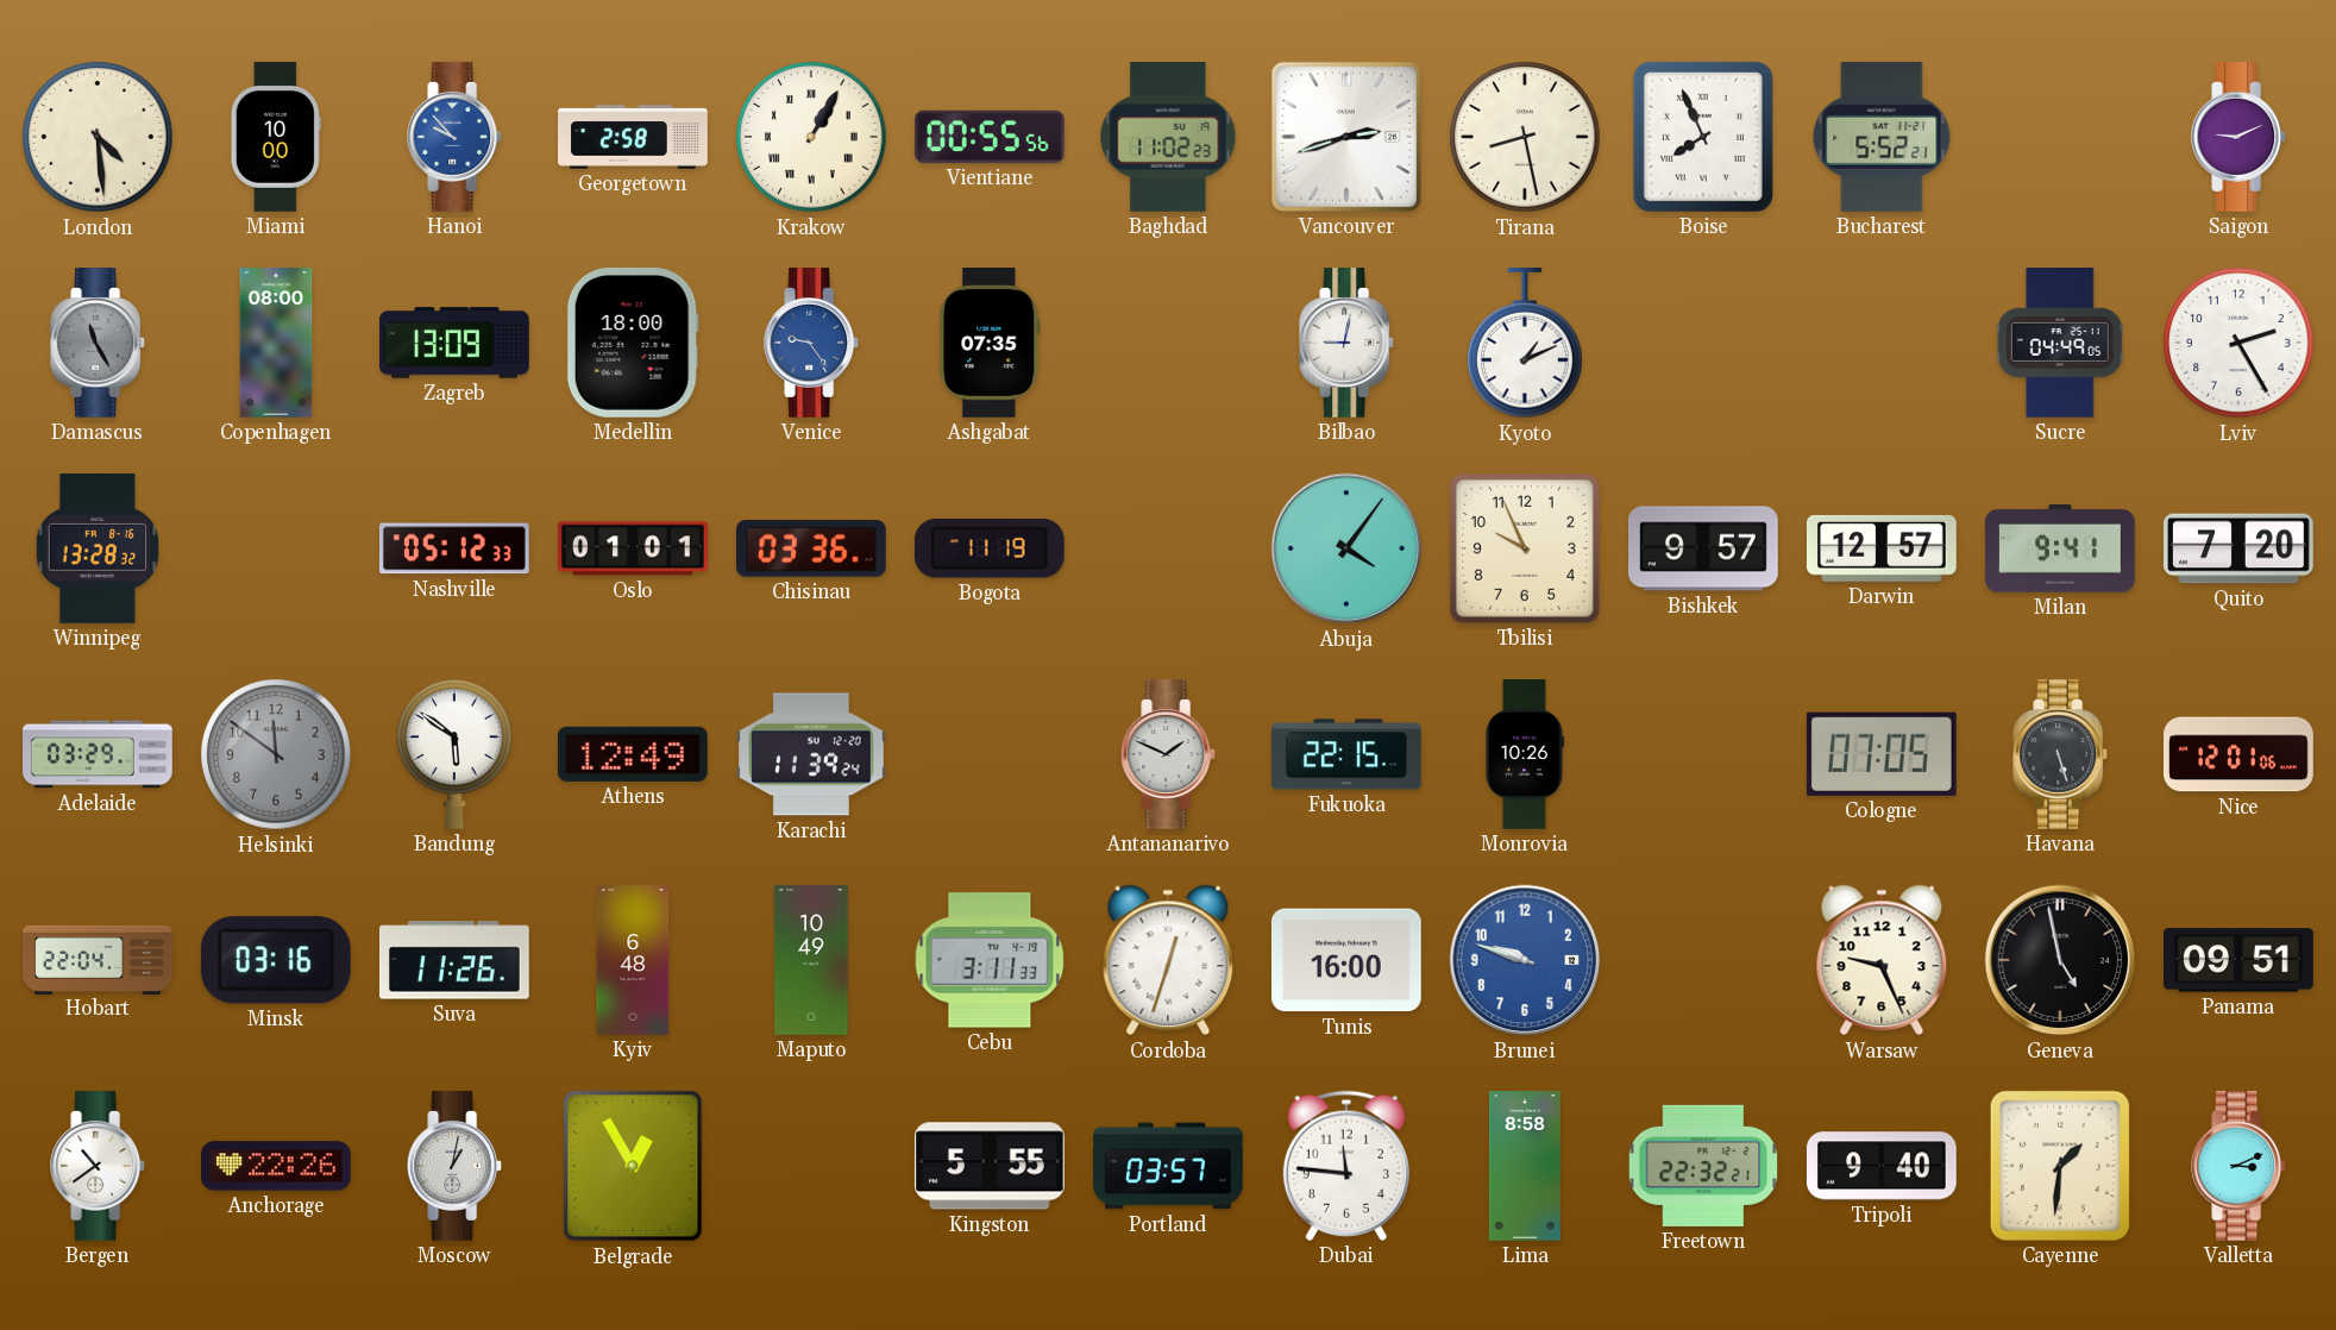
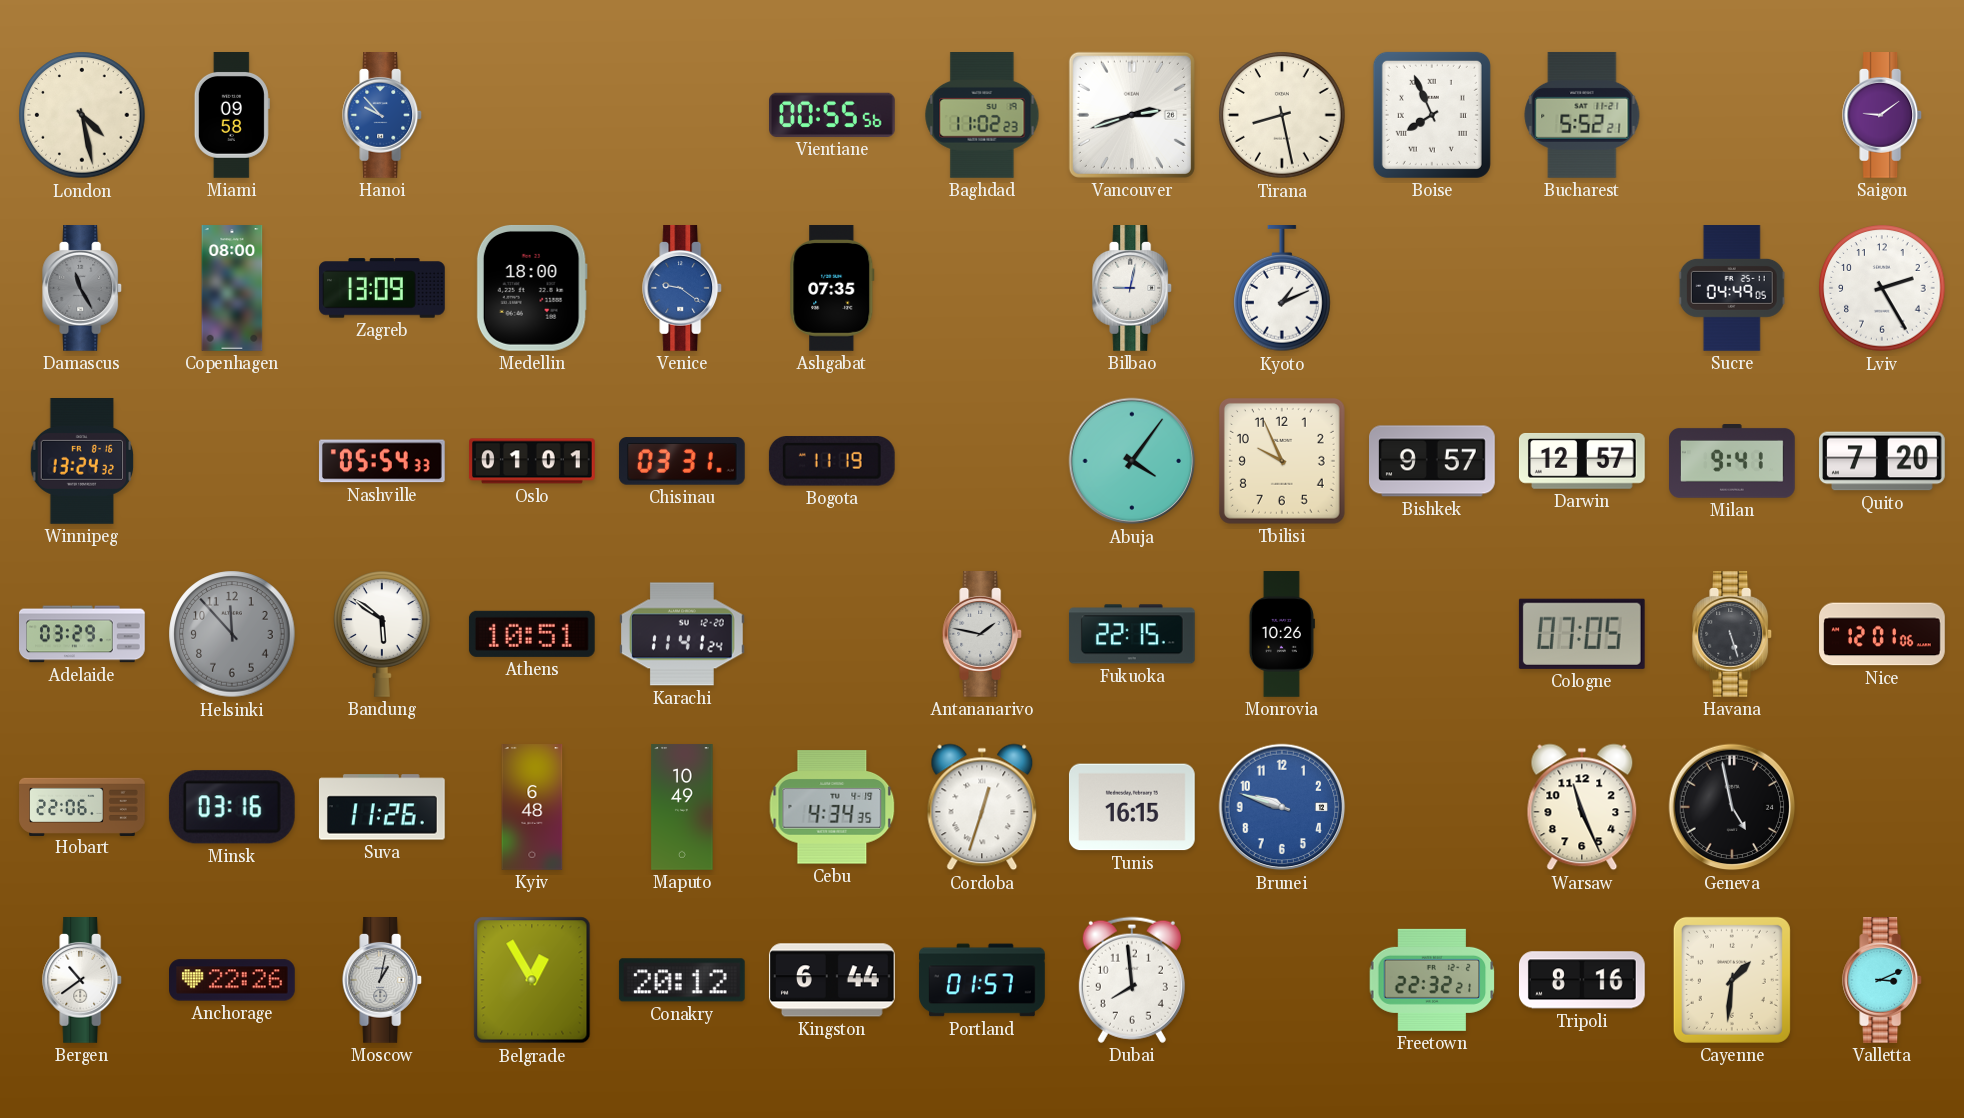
London: 4:29 -> 4:28 (82, 115)
Miami: 10:00 -> 09:58 (232, 115)
Georgetown: 2:58 -> none (633, 137)
Krakow: 1:05 -> none (811, 137)
Saigon: 9:11 -> 9:09 (1883, 116)
Venice: 9:24 -> 9:21 (683, 289)
Winnipeg: 13:28 -> 13:24 (82, 462)
Nashville: 05:12 -> 05:54 (382, 461)
Chisinau: 03:36 -> 03:31 (682, 461)
Helsinki: 11:51 -> 11:53 (232, 634)
Athens: 12:49 -> 10:51 (532, 634)
Karachi: 11:39 -> 11:41 (683, 634)
Antananarivo: 1:49 -> 1:47 (983, 635)
Hobart: 22:04 -> 22:06 (82, 806)
Cebu: 3:11 -> 4:34 (832, 807)
Tunis: 16:00 -> 16:15 (1132, 807)
Warsaw: 9:26 -> 11:26 (1582, 807)
Panama: 09:51 -> none (2240, 960)
Conakry: none -> 20:12 (682, 980)
Kingston: 5:55 -> 6:44 (832, 980)
Portland: 03:57 -> 01:57 (982, 980)
Dubai: 11:46 -> 7:59 (1132, 980)
Lima: 8:58 -> none (1525, 1166)
Tripoli: 9:40 -> 8:16 (1582, 980)
